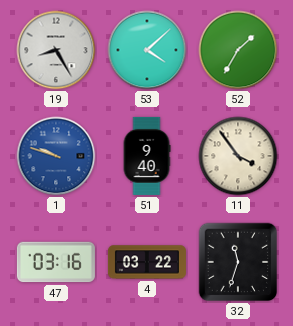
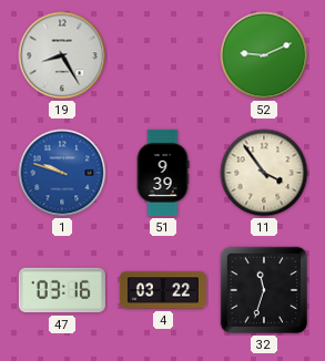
53: 4:08 -> none (147, 50)
52: 1:35 -> 9:11 (264, 55)
51: 9:40 -> 9:39 (163, 173)
